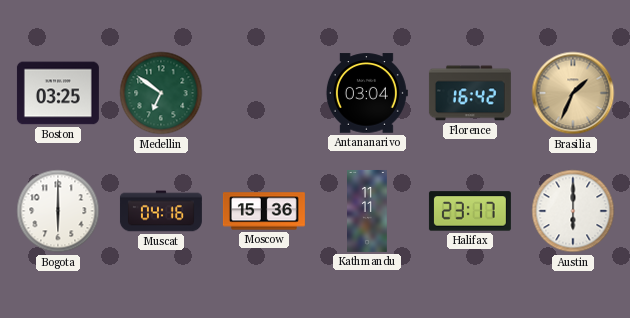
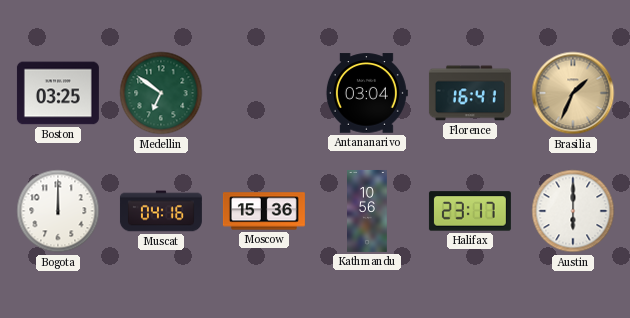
Florence: 16:42 -> 16:41 (470, 93)
Bogota: 6:00 -> 12:00 (58, 211)
Kathmandu: 11:11 -> 10:56 (367, 211)
